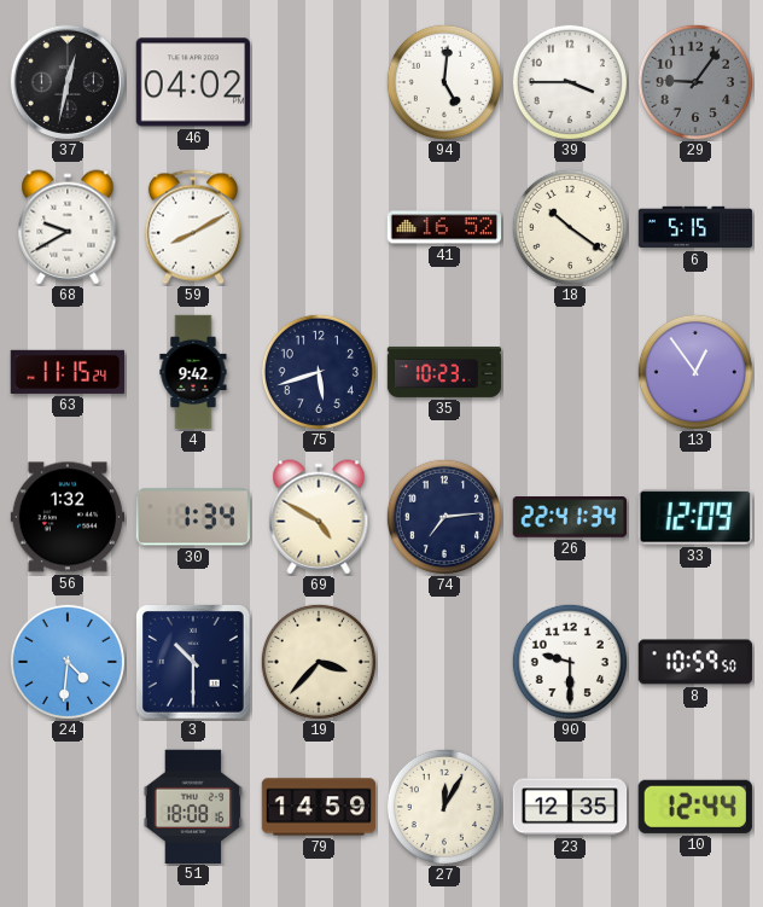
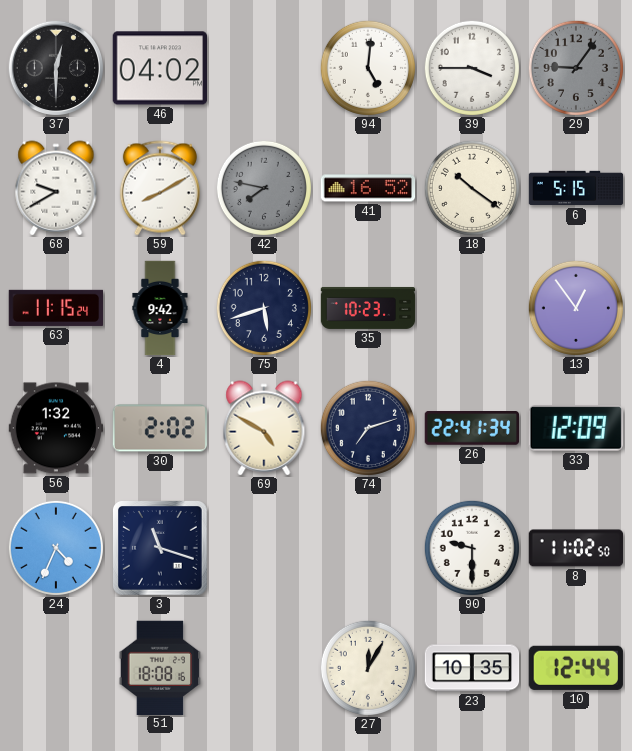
37: 12:32 -> 12:30 (55, 67)
42: none -> 7:47 (264, 188)
30: 1:34 -> 2:02 (159, 428)
74: 7:14 -> 7:12 (368, 428)
24: 4:31 -> 4:34 (56, 548)
3: 10:30 -> 11:18 (161, 549)
19: 3:37 -> none (319, 662)
8: 10:59 -> 11:02 (576, 548)
79: 14:59 -> none (319, 807)
23: 12:35 -> 10:35 (472, 668)
